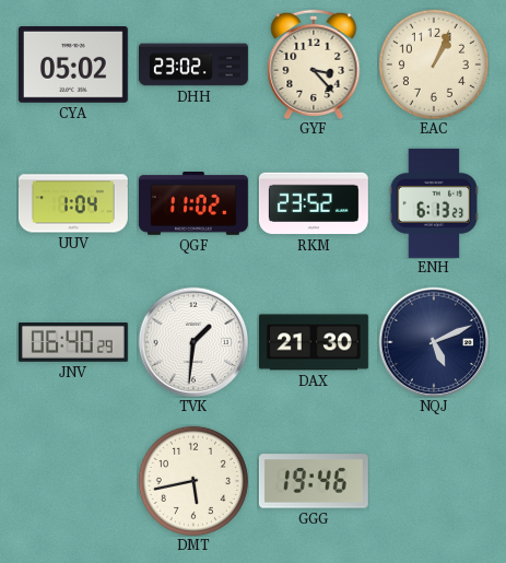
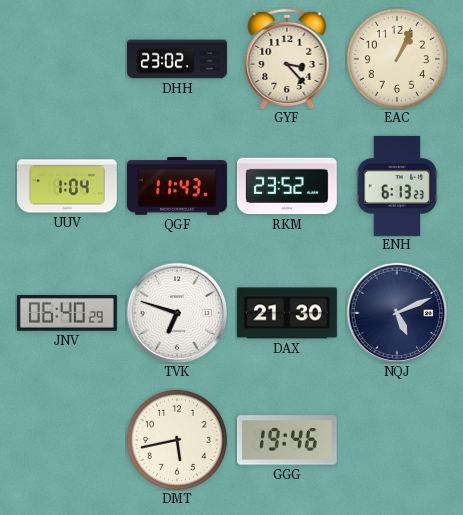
CYA: 05:02 -> none (73, 66)
QGF: 11:02 -> 11:43 (177, 187)
TVK: 1:31 -> 6:48 (177, 313)
